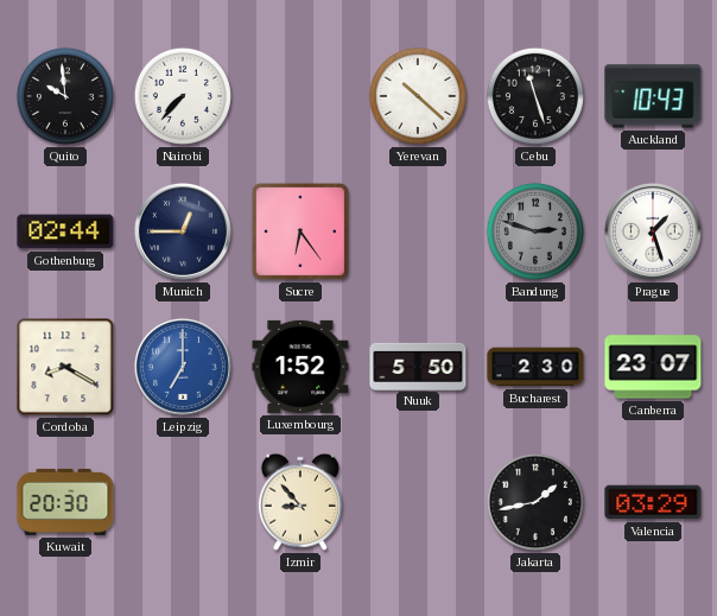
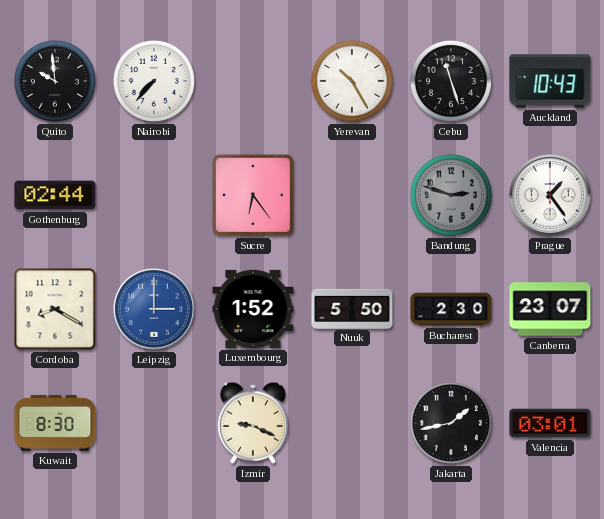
Yerevan: 10:22 -> 10:25 (352, 81)
Munich: 12:45 -> none (183, 231)
Prague: 1:27 -> 1:24 (550, 195)
Leipzig: 7:00 -> 3:00 (154, 309)
Kuwait: 20:30 -> 8:30 (55, 423)
Izmir: 8:53 -> 9:19 (253, 423)
Valencia: 03:29 -> 03:01 (550, 423)
